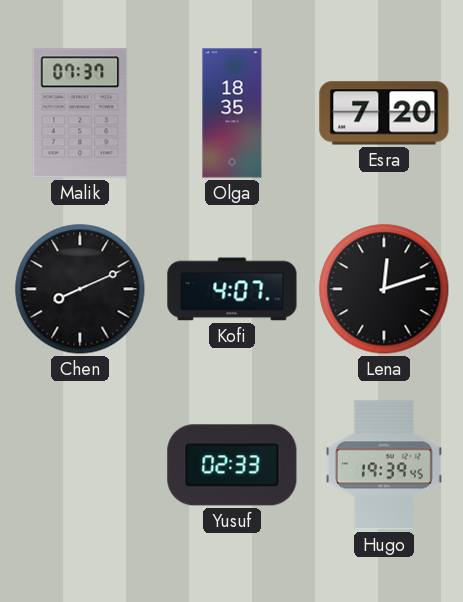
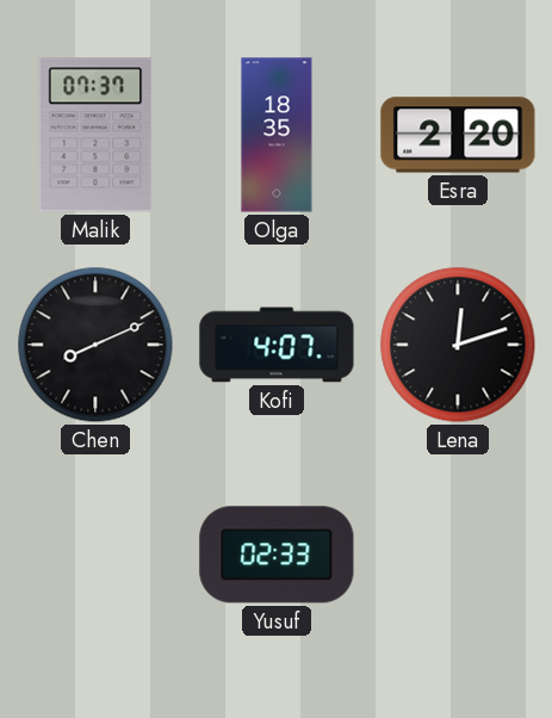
Esra: 7:20 -> 2:20 (458, 135)
Hugo: 19:39 -> none (384, 465)
